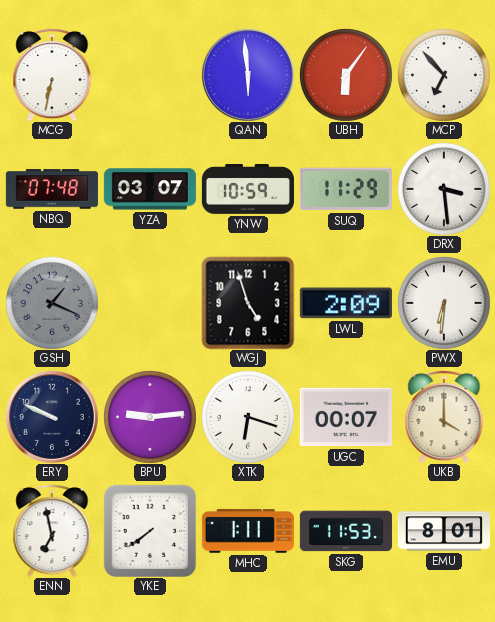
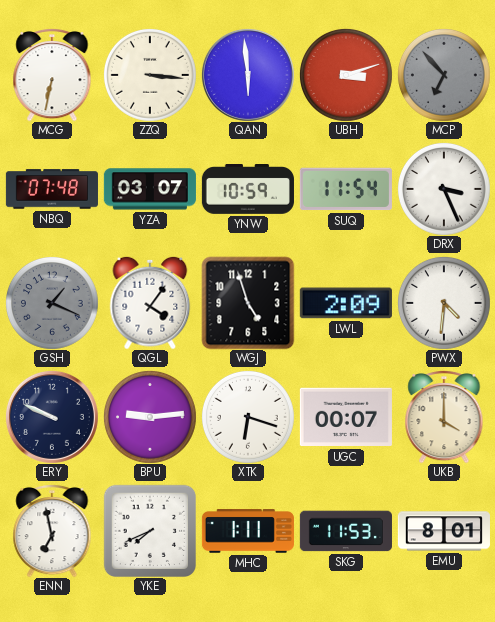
ZZQ: none -> 3:16 (150, 75)
UBH: 6:06 -> 3:12 (346, 75)
MCP dial: white -> grey (444, 75)
SUQ: 11:29 -> 11:54 (346, 189)
DRX: 3:29 -> 3:26 (444, 189)
QGL: none -> 4:06 (150, 303)
PWX: 6:31 -> 4:31 (444, 303)
YKE: 7:39 -> 7:41 (149, 530)
